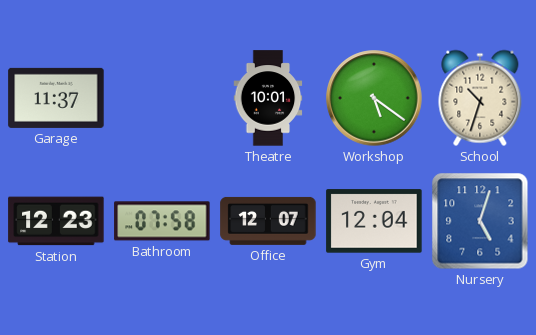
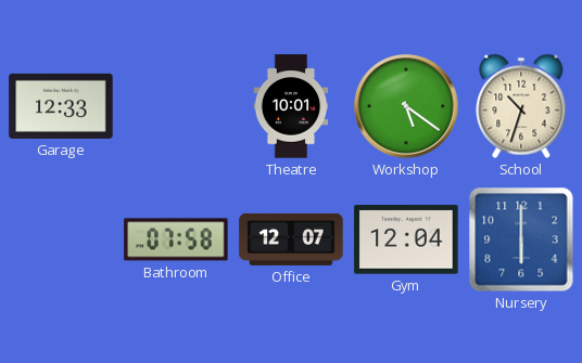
Garage: 11:37 -> 12:33 (61, 106)
Station: 12:23 -> none (56, 221)
Nursery: 5:03 -> 6:00 (521, 239)
